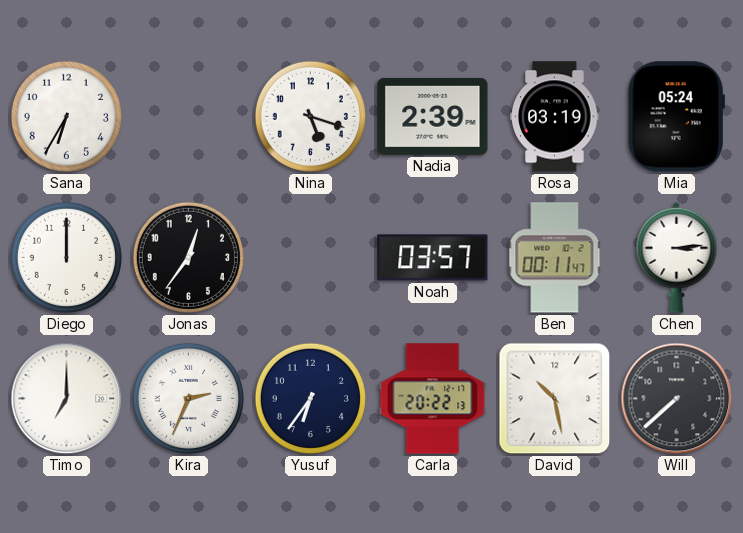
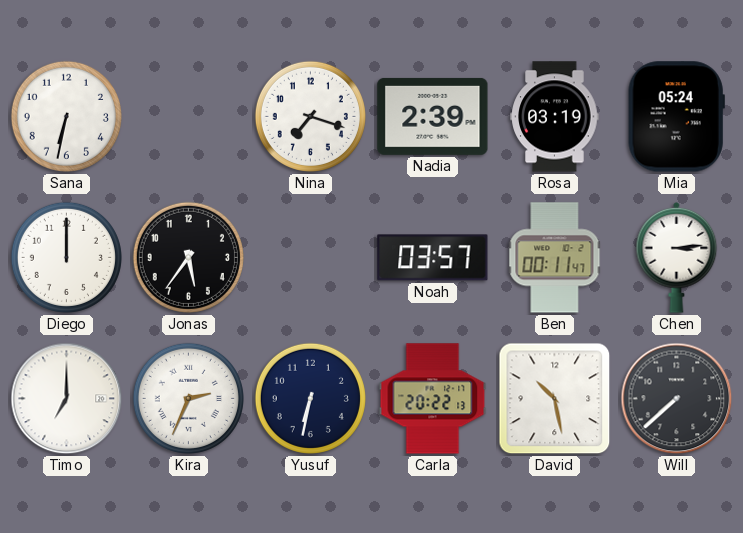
Sana: 6:35 -> 6:32 (66, 116)
Nina: 5:18 -> 7:18 (310, 116)
Jonas: 12:36 -> 5:36 (188, 257)
Yusuf: 6:36 -> 6:32 (310, 398)
